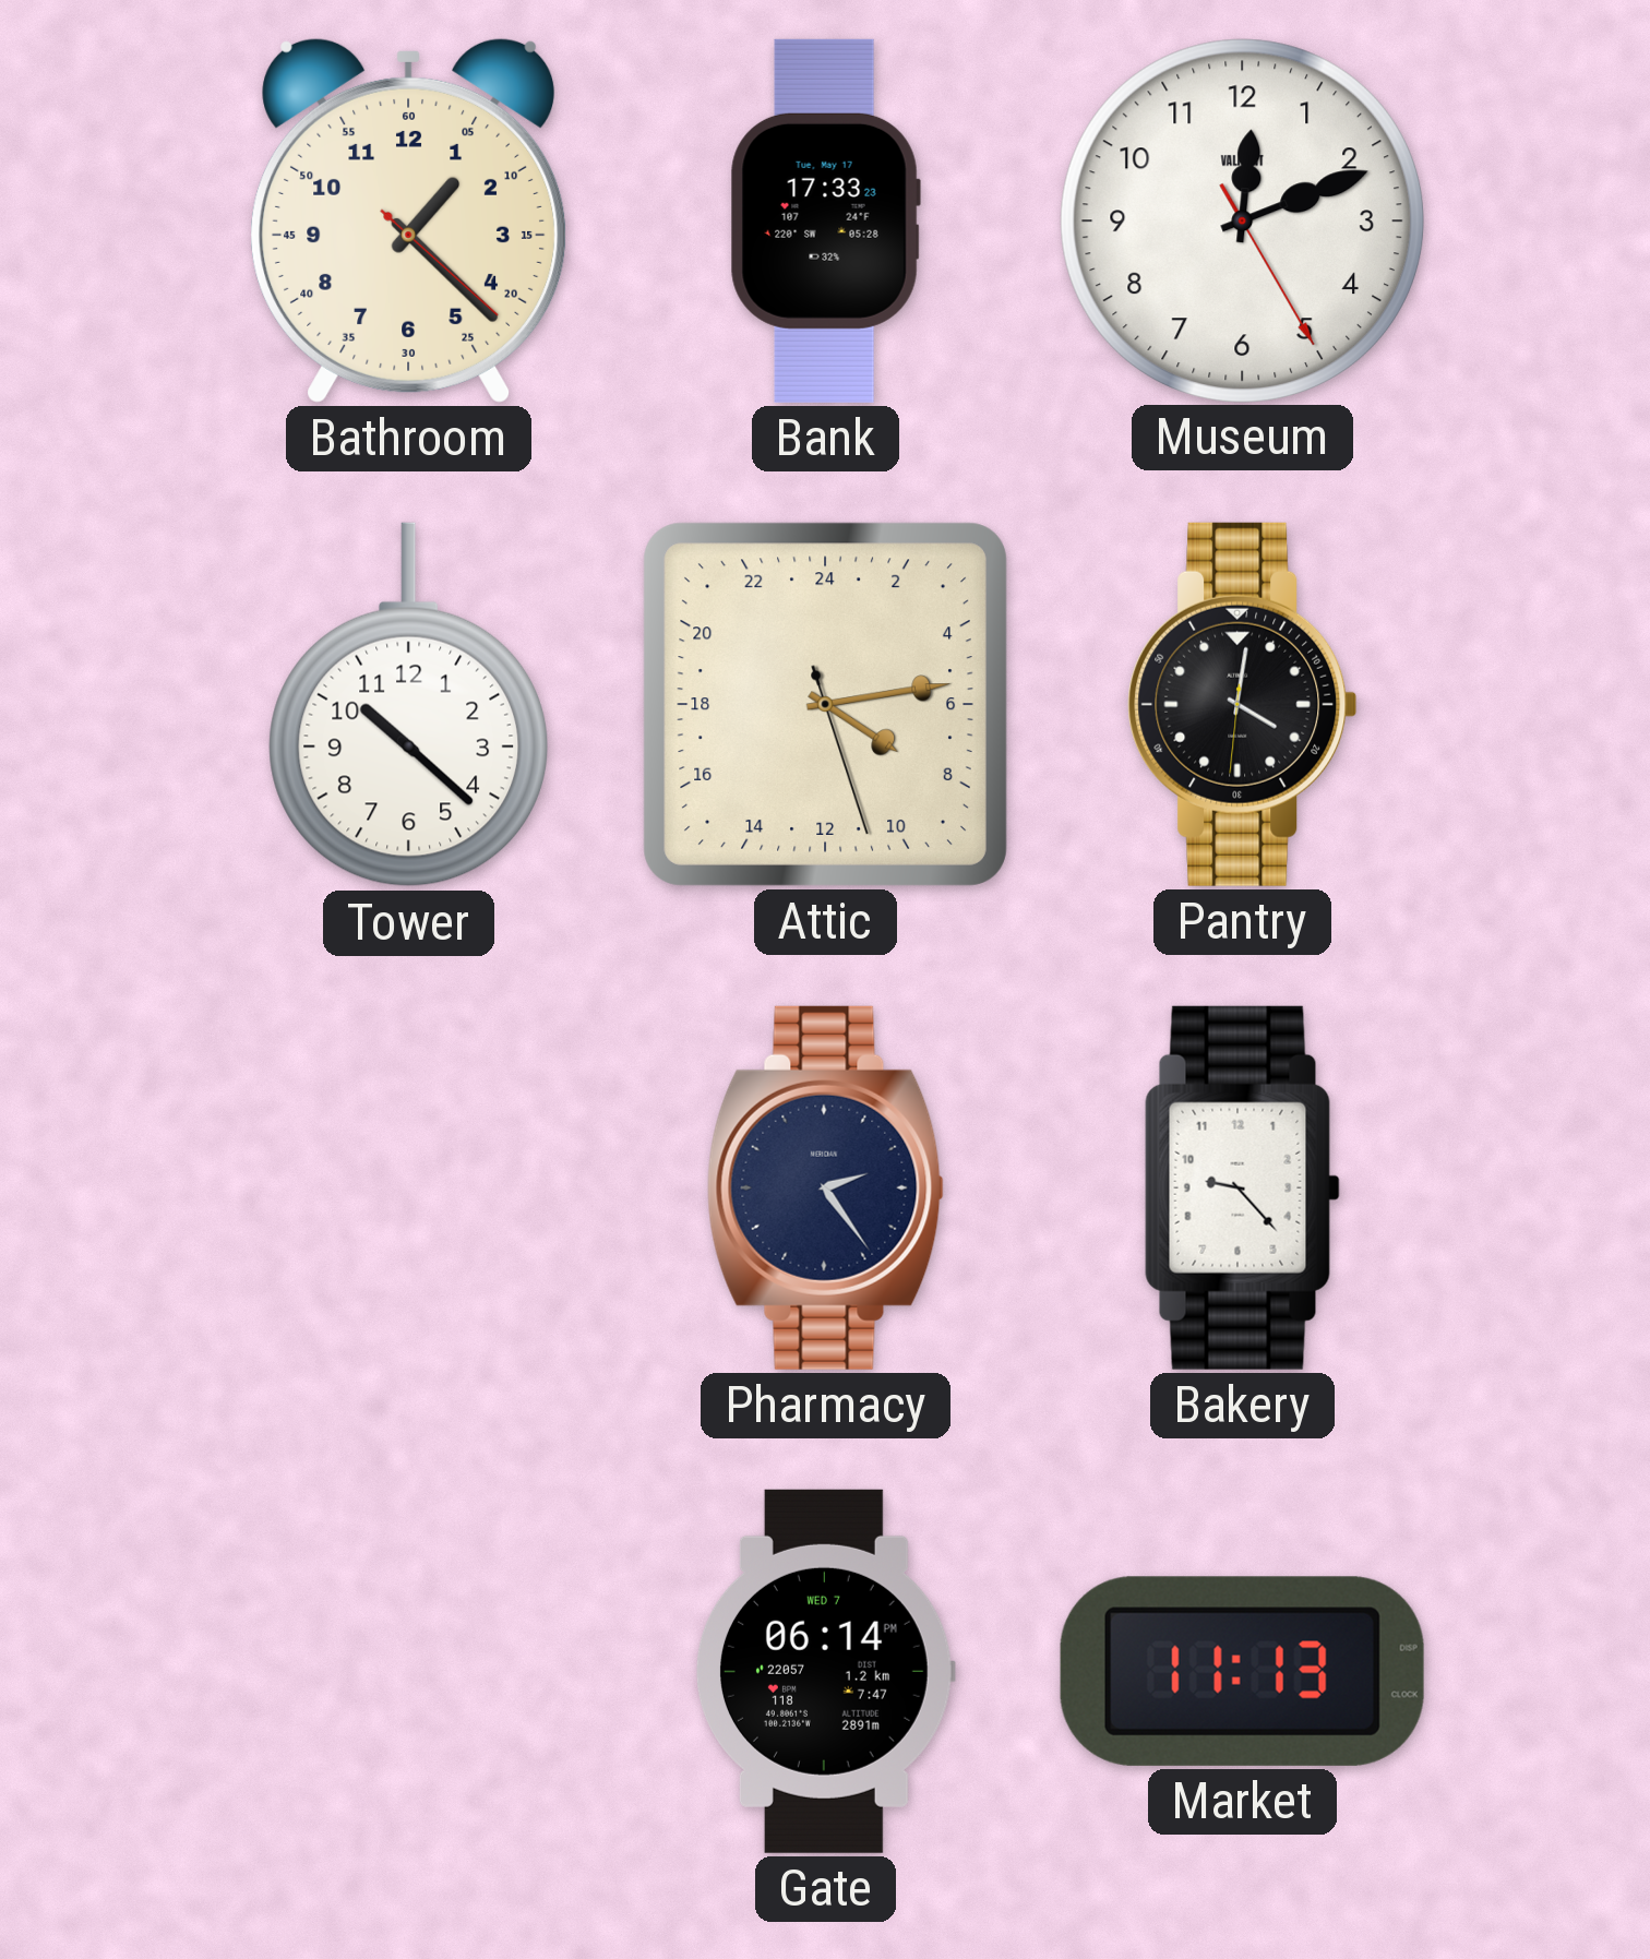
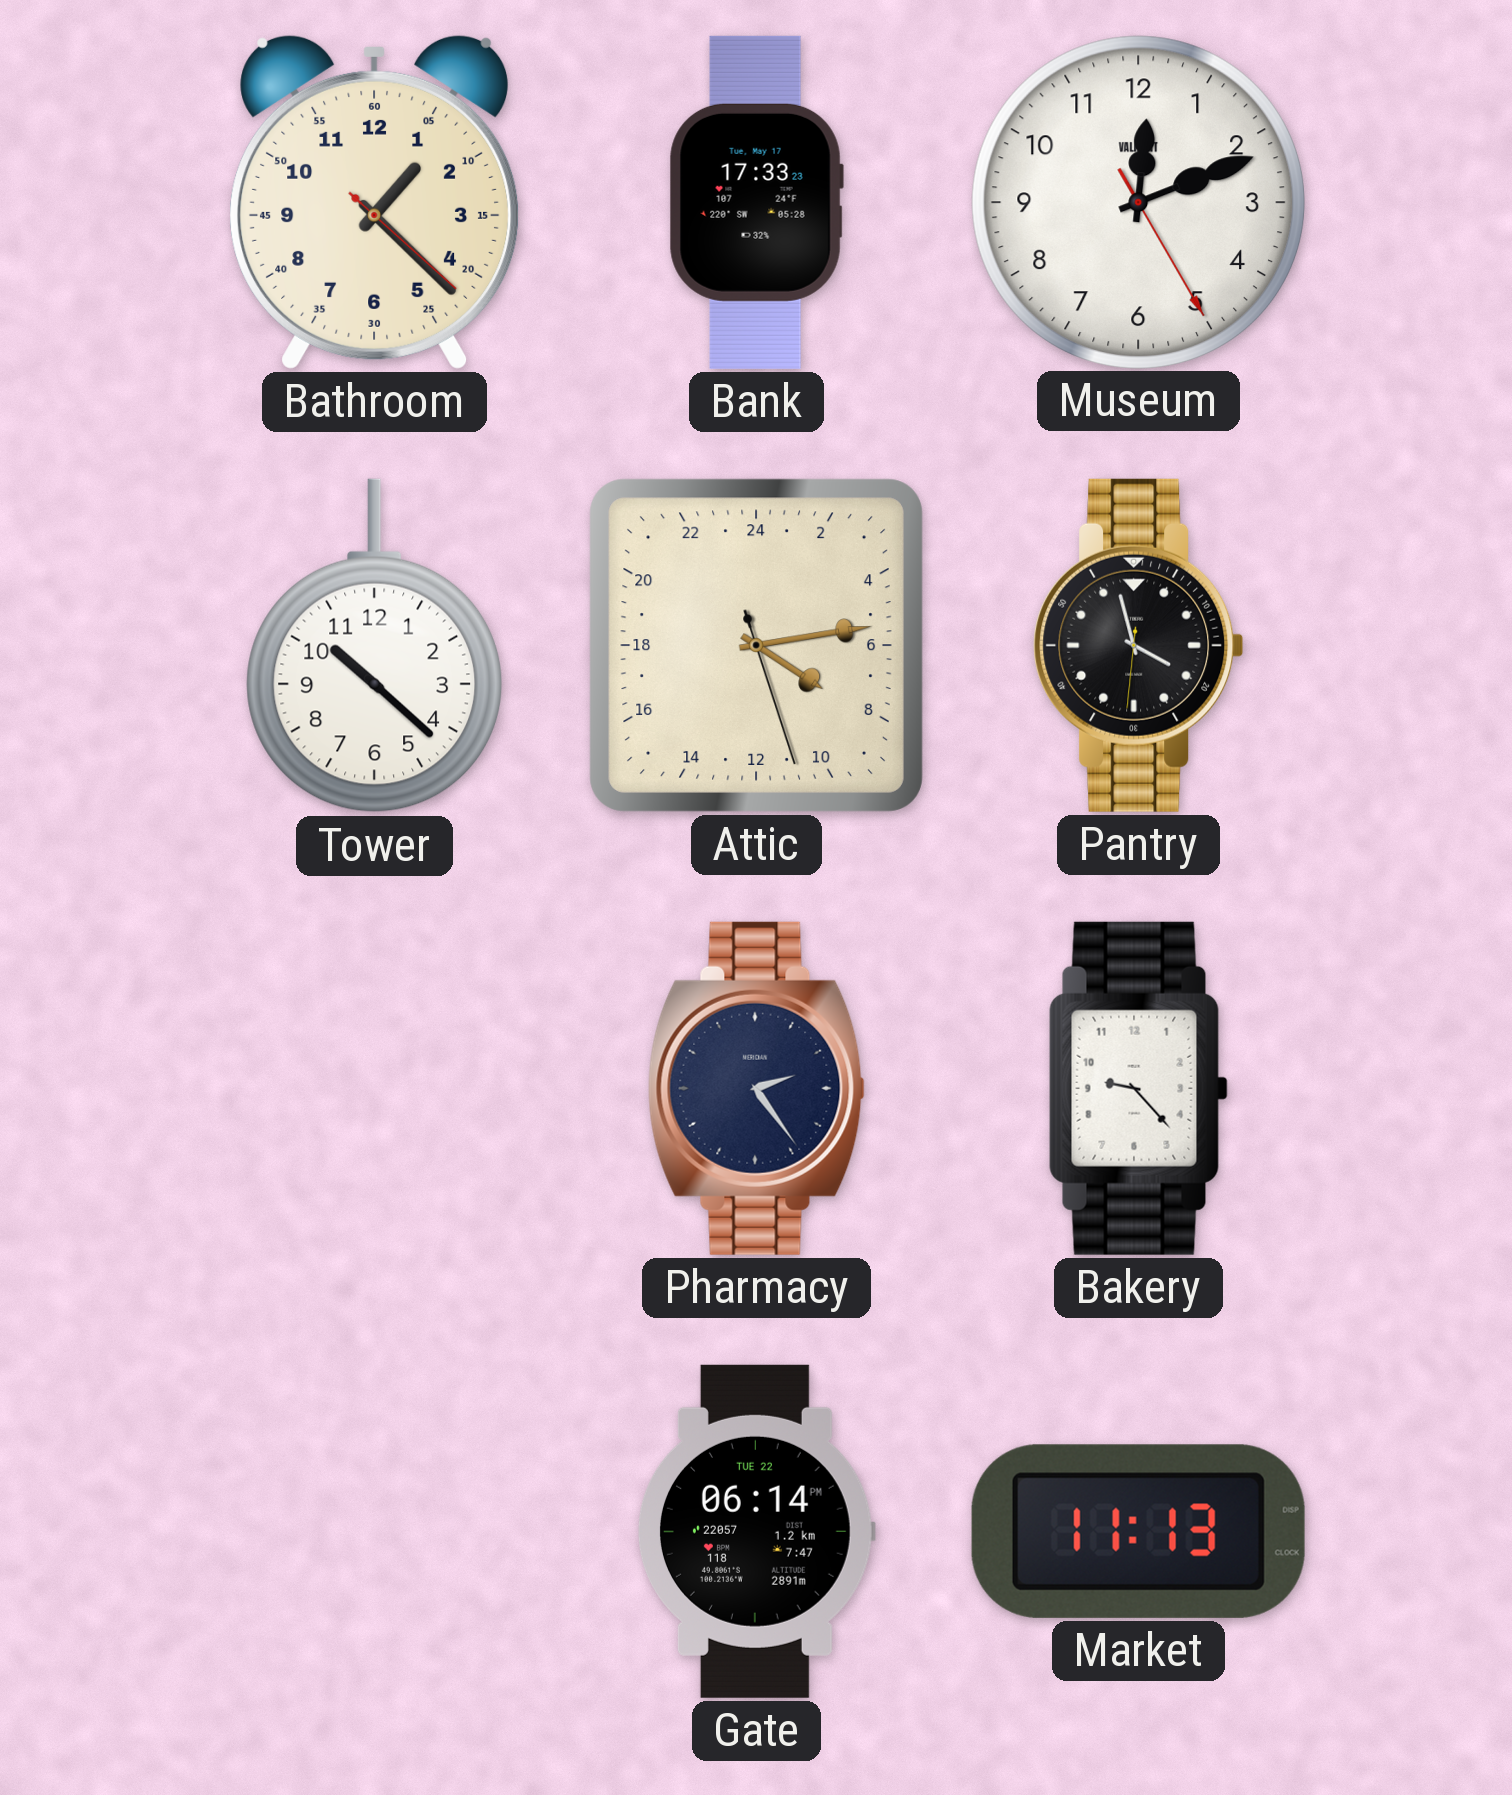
Pantry: 4:01 -> 3:57 (1139, 645)
Gate date: WED 7 -> TUE 22 (757, 1531)
